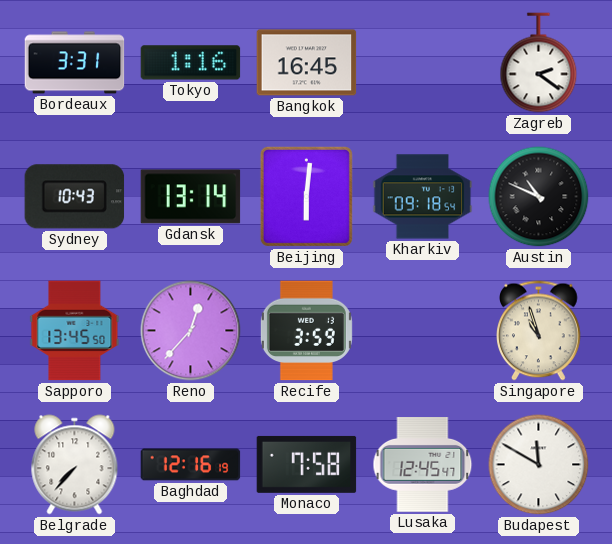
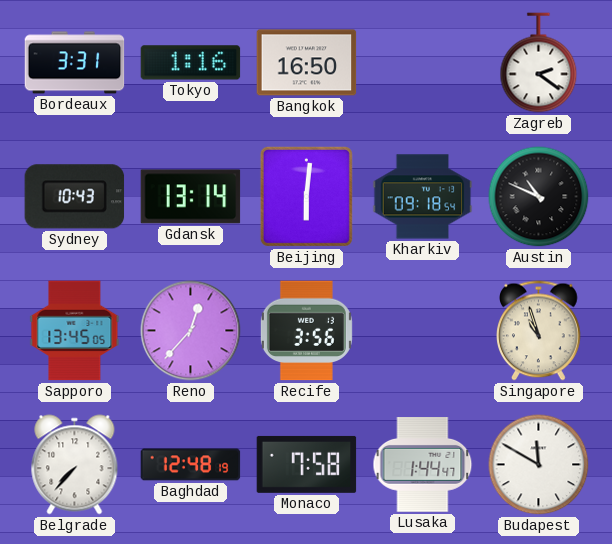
Bangkok: 16:45 -> 16:50 (307, 63)
Sapporo: 13:45:50 -> 13:45:05 (75, 331)
Recife: 3:59 -> 3:56 (306, 331)
Baghdad: 12:16 -> 12:48 (191, 465)
Lusaka: 12:45 -> 1:44 (423, 465)
